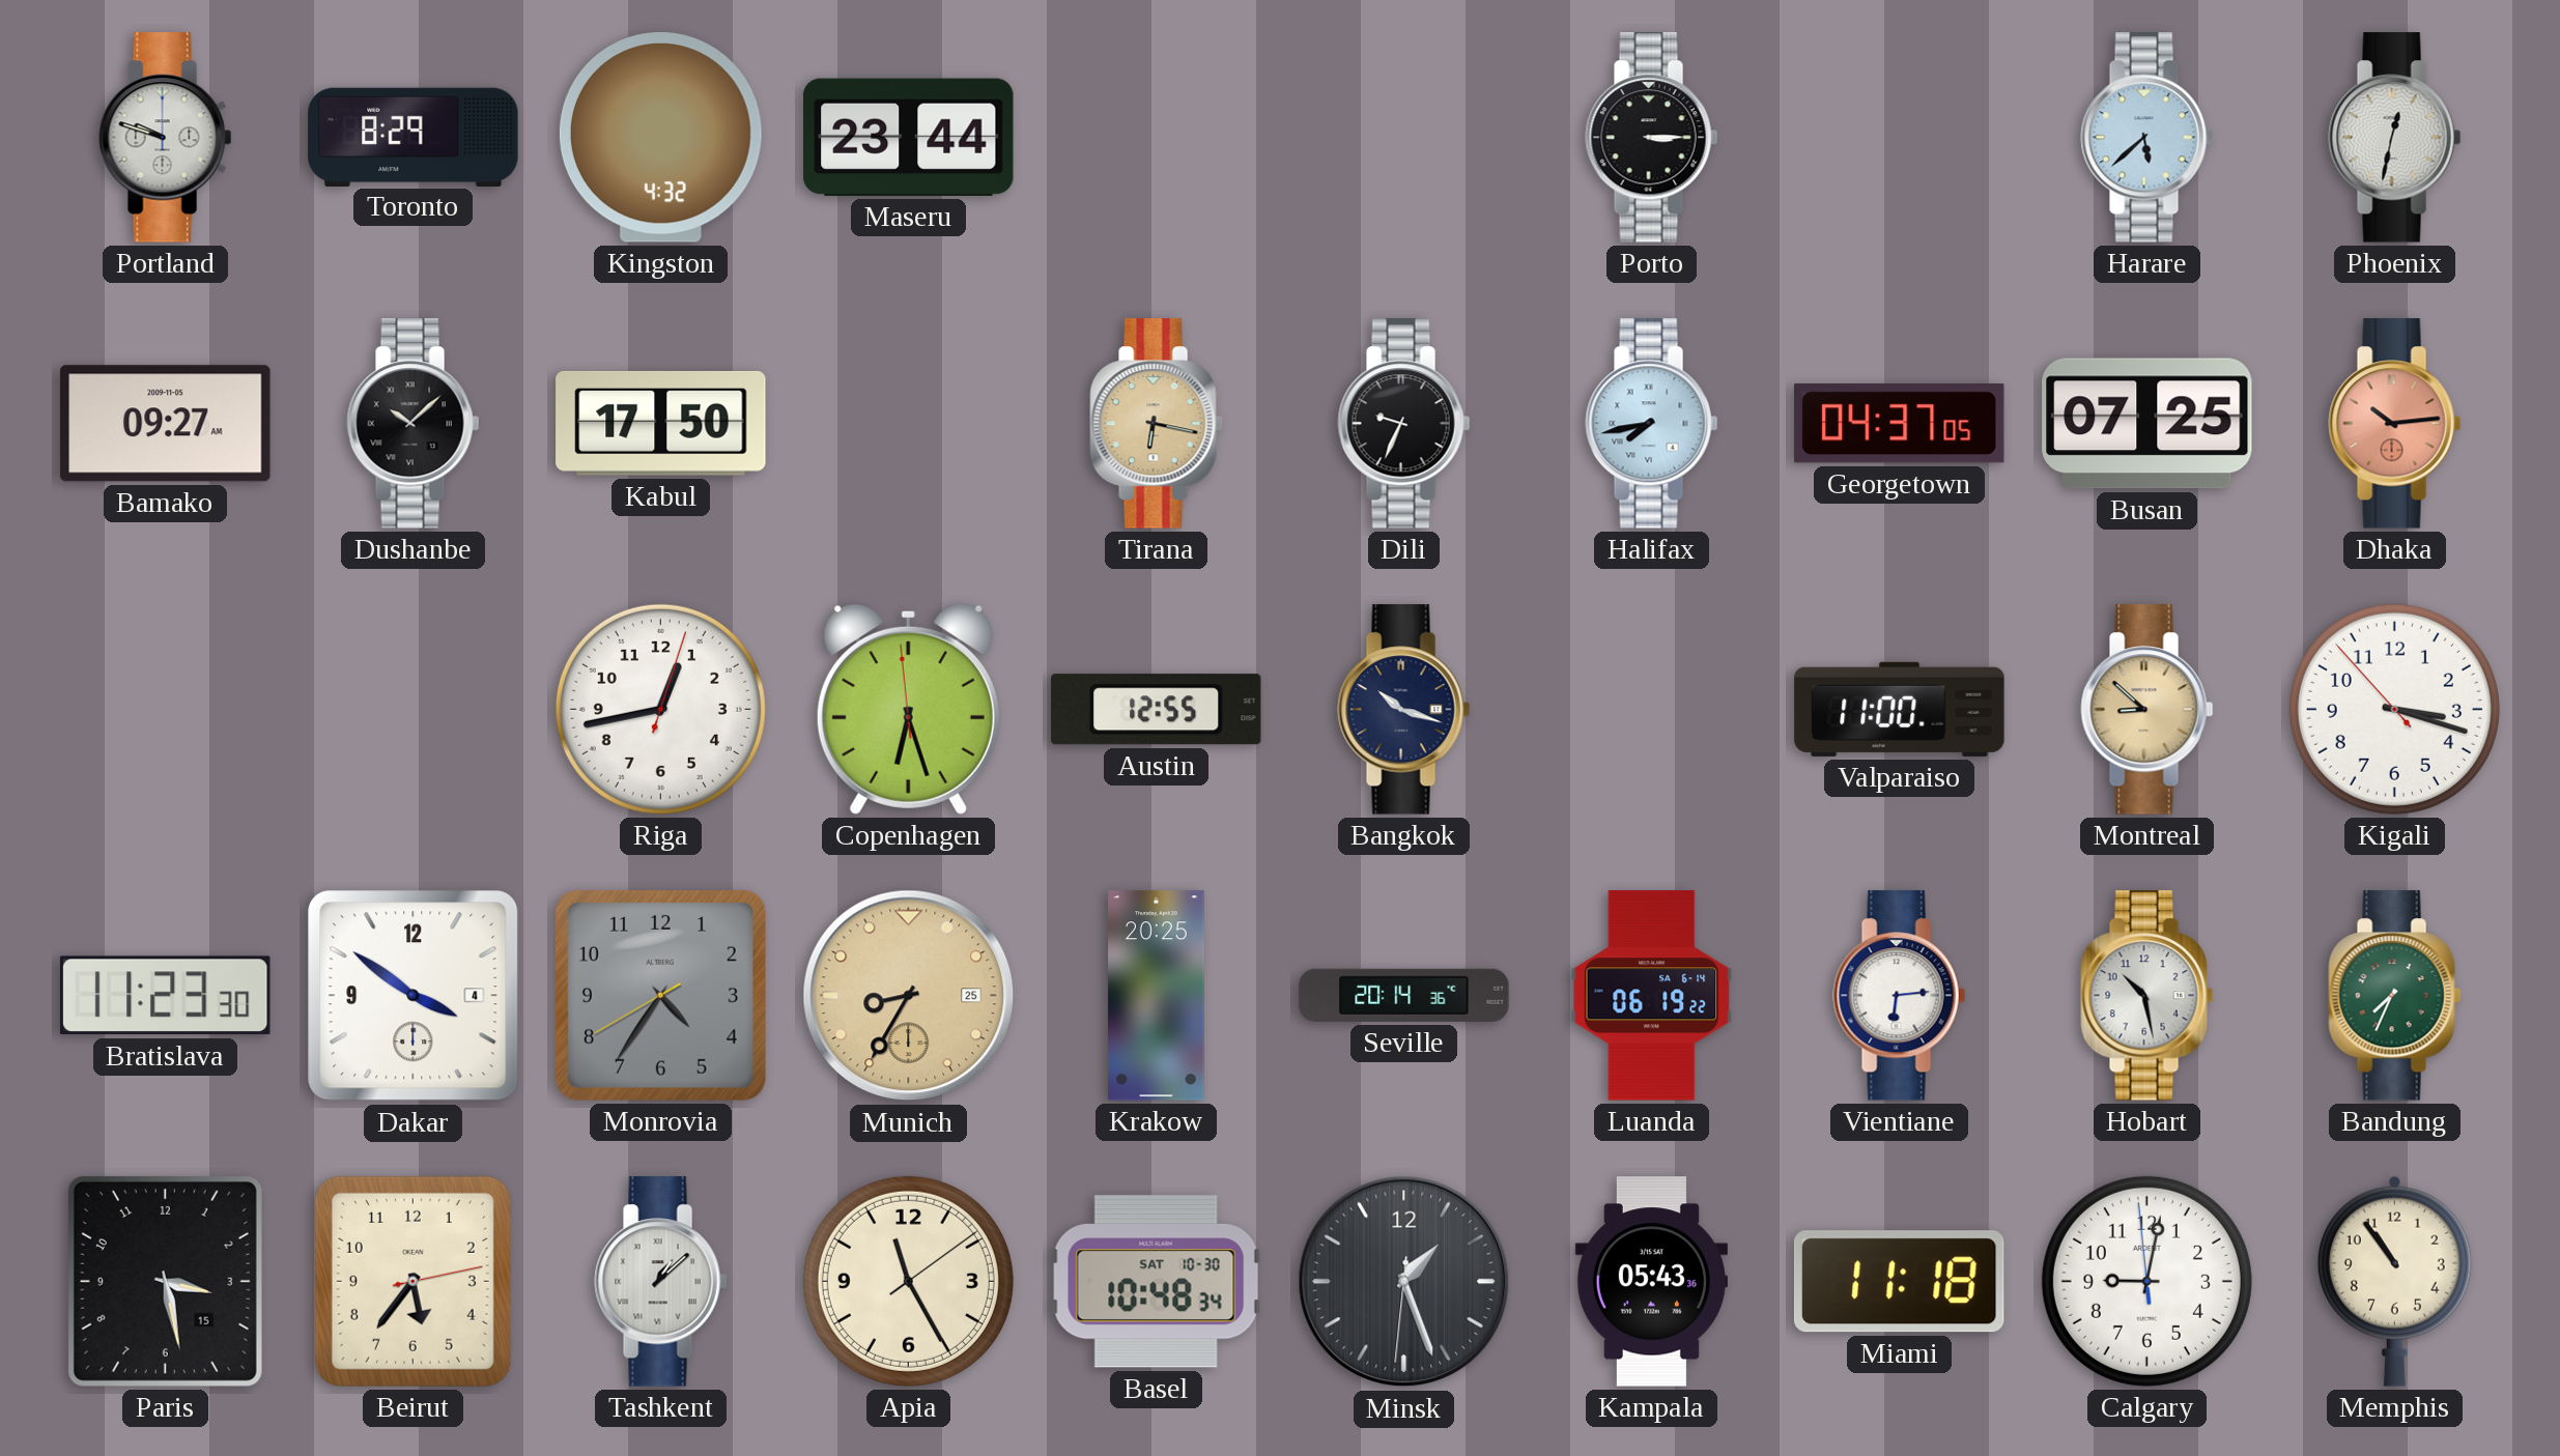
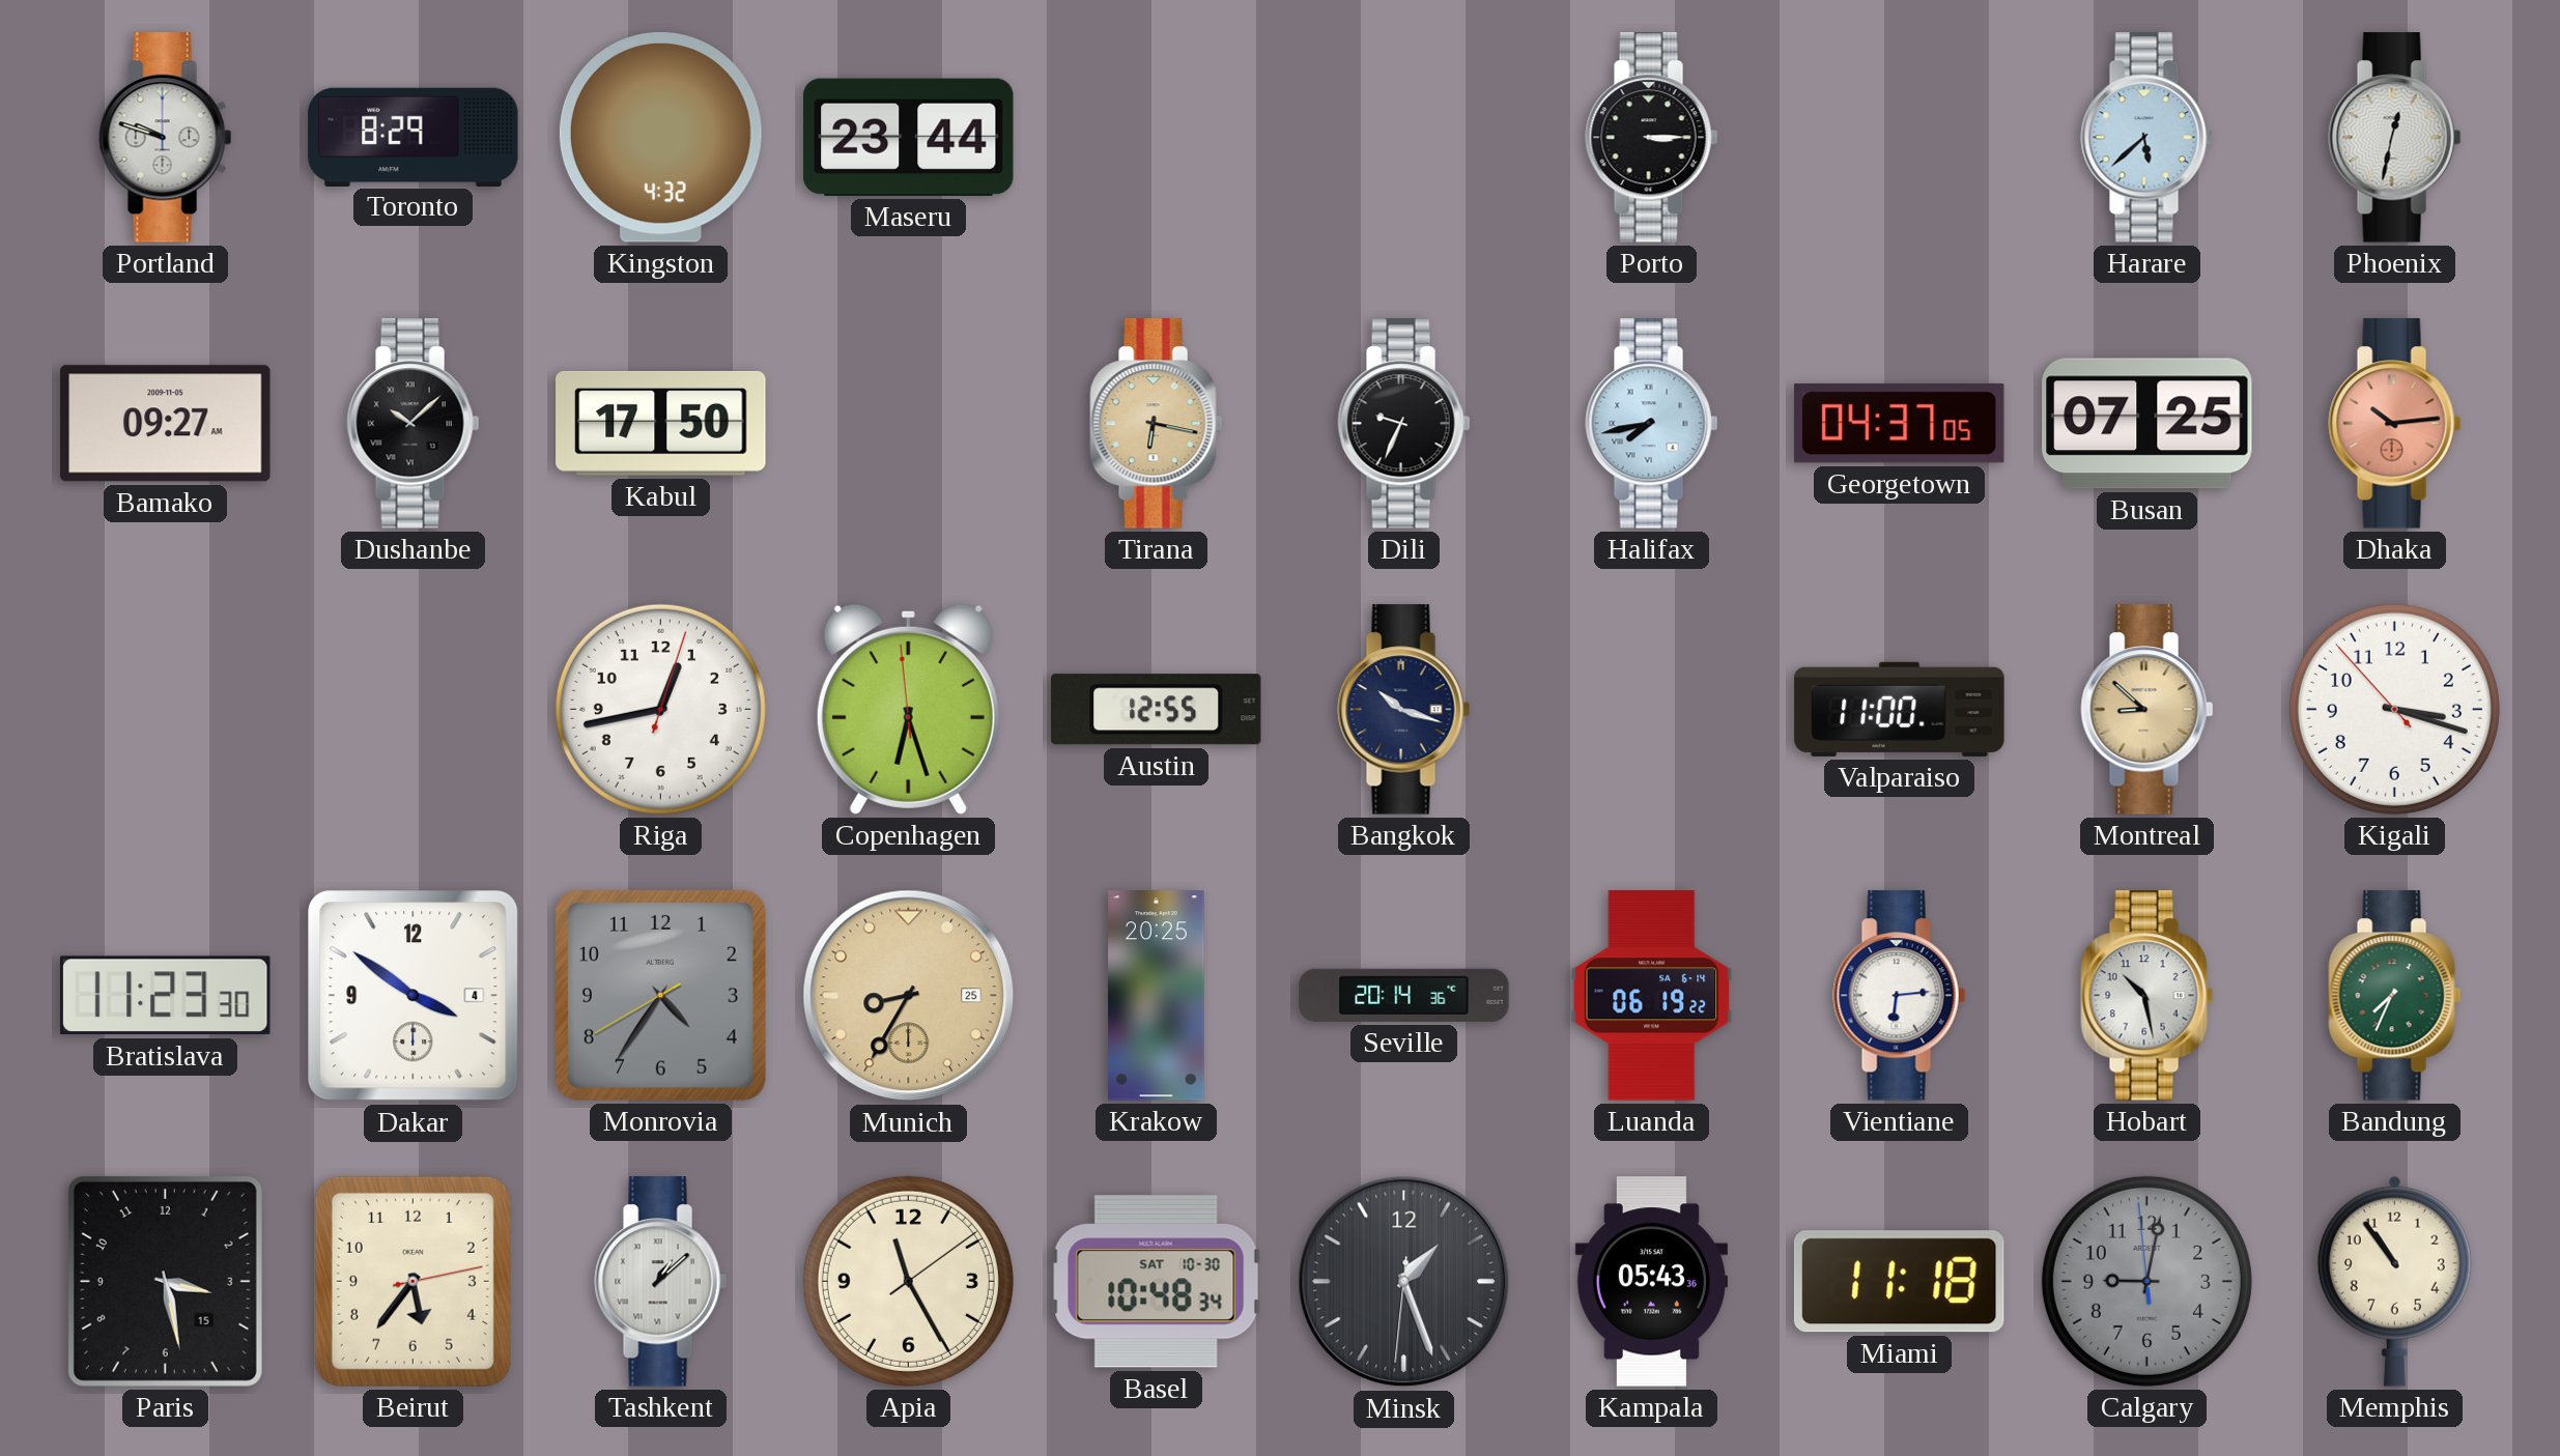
Calgary dial: white -> grey (2146, 1281)
